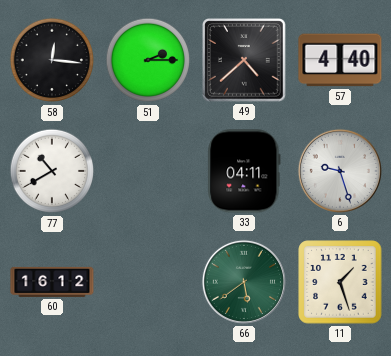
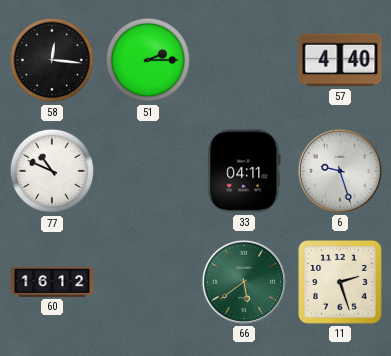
49: 4:38 -> none (245, 61)
77: 10:40 -> 10:49 (52, 171)
11: 1:27 -> 2:27 (340, 282)
